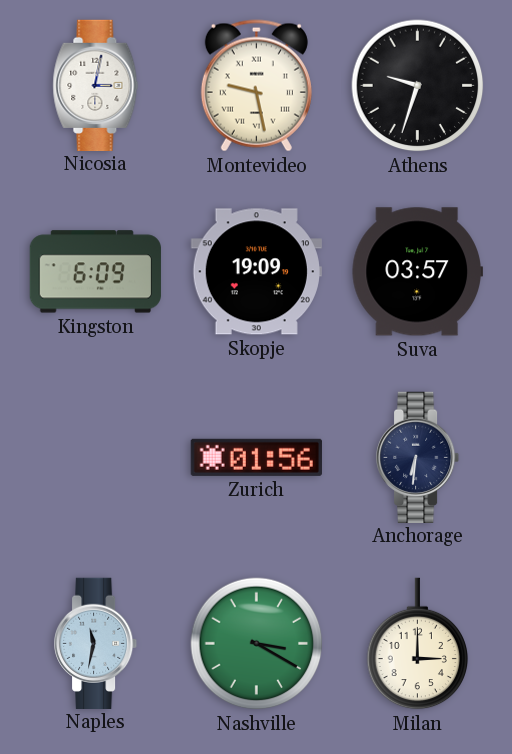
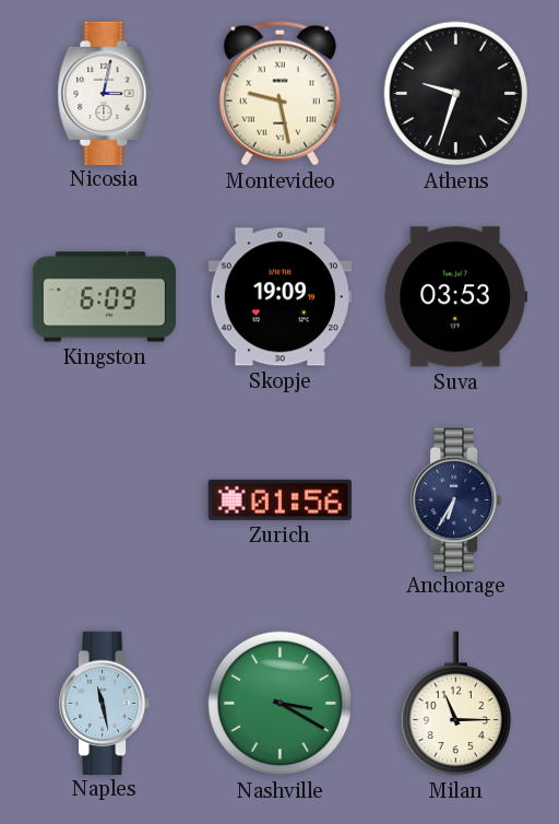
Suva: 03:57 -> 03:53 (455, 297)
Anchorage: 6:31 -> 6:35 (457, 499)
Naples: 11:32 -> 11:28 (106, 703)
Milan: 3:00 -> 11:15 (456, 704)
